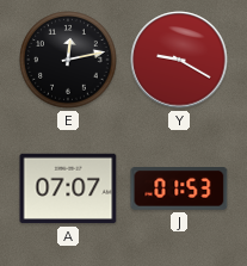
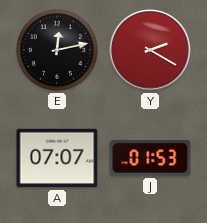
Y: 9:20 -> 2:20 (150, 50)
